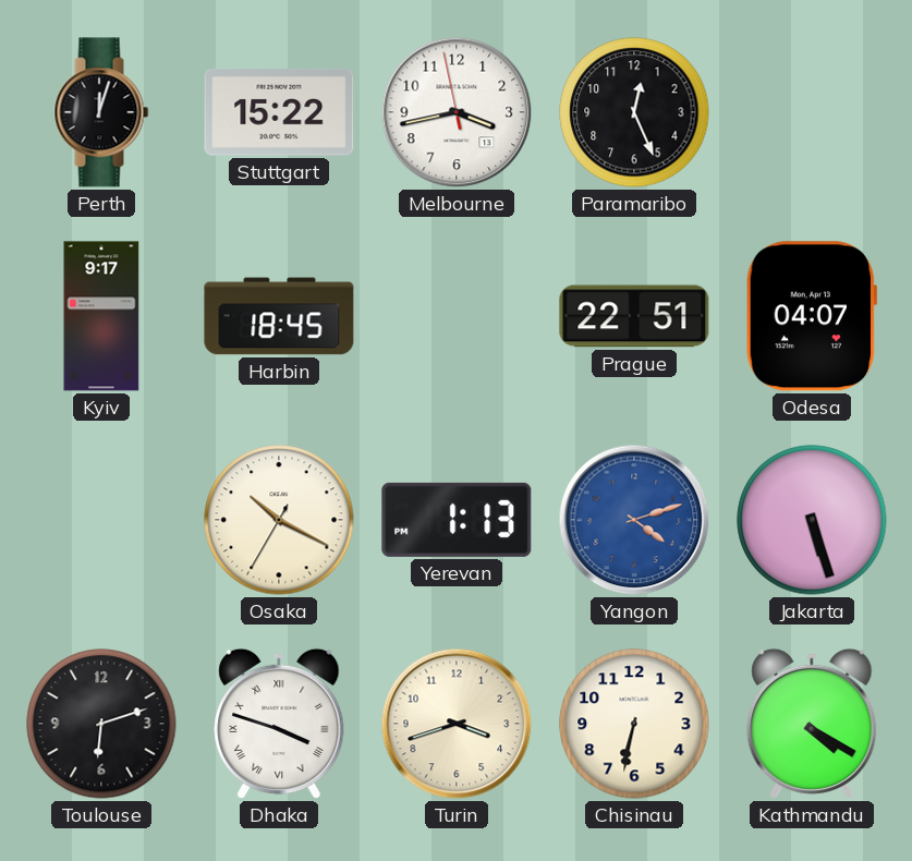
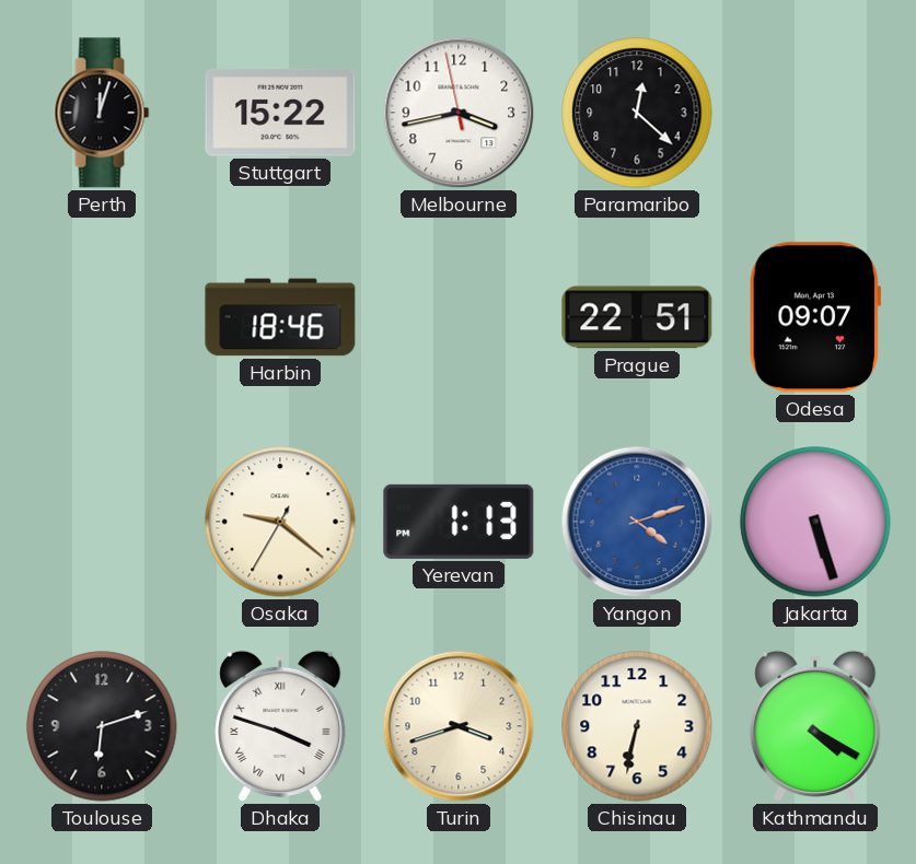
Paramaribo: 12:26 -> 12:22 (637, 113)
Kyiv: 9:17 -> none (101, 316)
Harbin: 18:45 -> 18:46 (280, 317)
Odesa: 04:07 -> 09:07 (815, 317)
Osaka: 10:19 -> 9:21 (280, 522)
